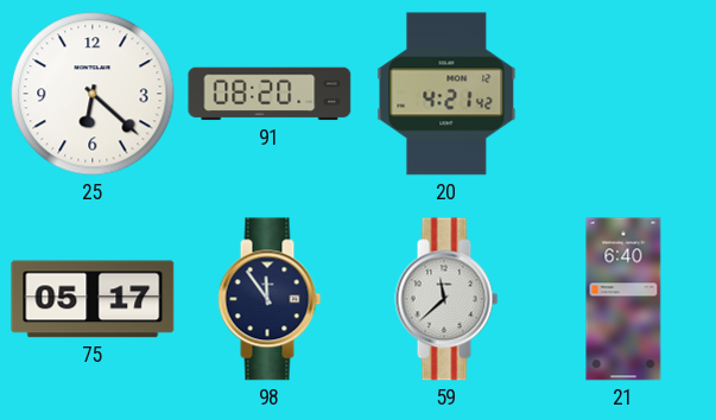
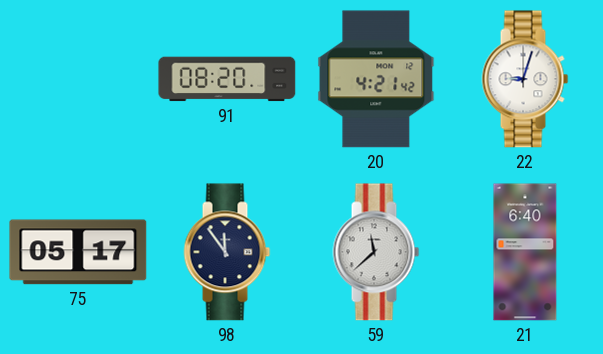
25: 6:22 -> none (93, 94)
22: none -> 9:03 (525, 79)
